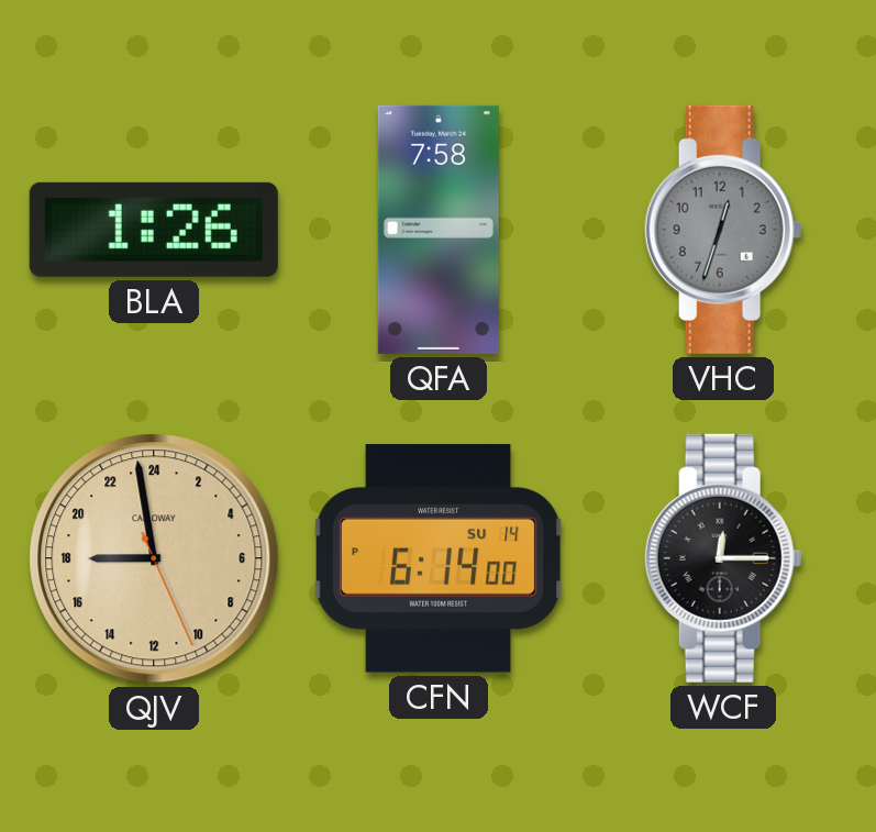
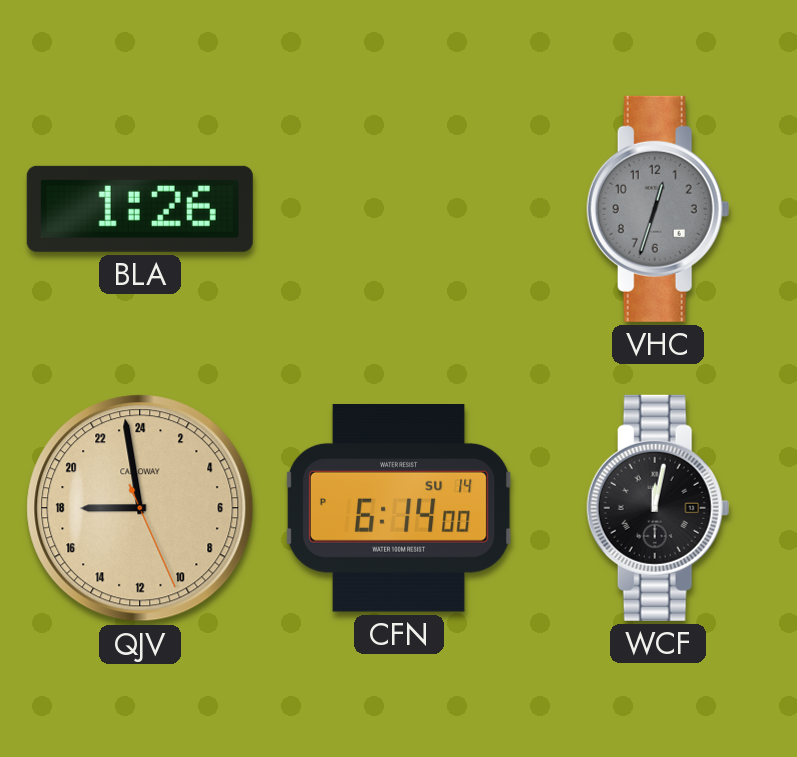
QFA: 7:58 -> none (439, 230)
WCF: 12:15 -> 12:02 (658, 508)
